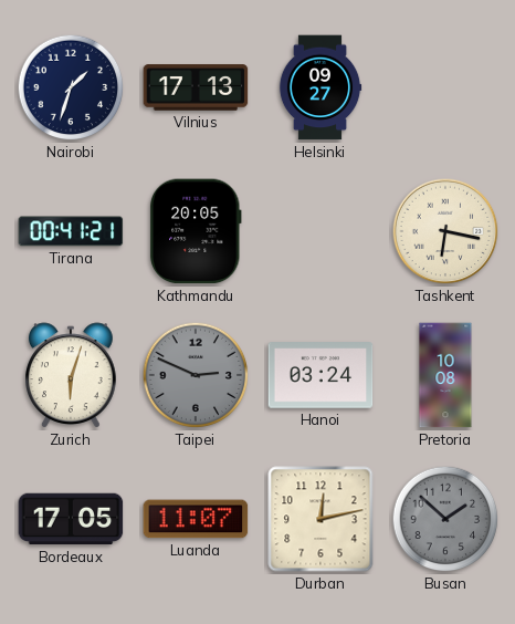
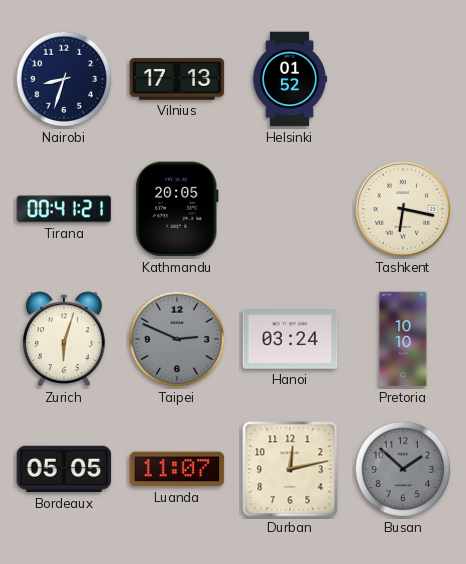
Nairobi: 1:33 -> 8:33 (64, 79)
Helsinki: 09:27 -> 01:52 (290, 79)
Pretoria: 10:08 -> 10:10 (403, 339)
Bordeaux: 17:05 -> 05:05 (64, 469)
